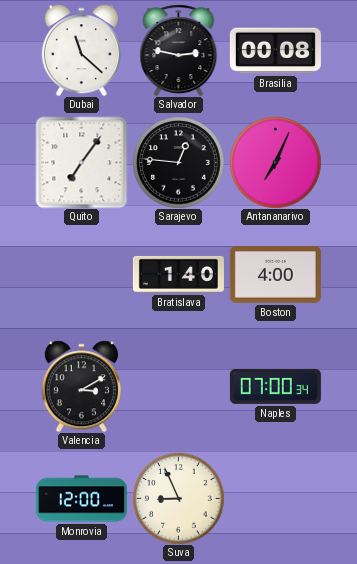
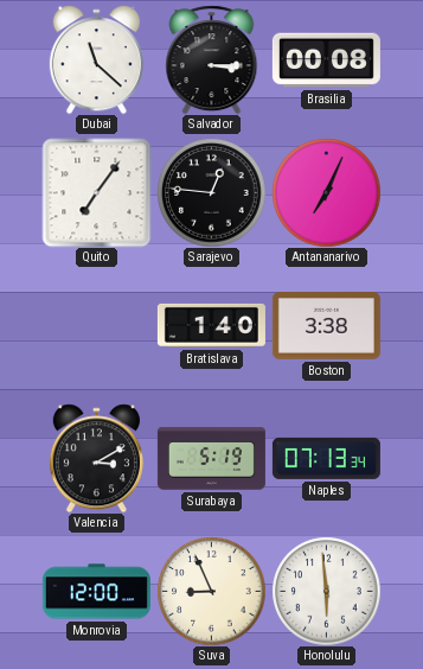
Salvador: 2:47 -> 3:15 (212, 59)
Boston: 4:00 -> 3:38 (326, 326)
Surabaya: none -> 5:19 (211, 459)
Naples: 07:00 -> 07:13 (326, 458)
Honolulu: none -> 5:59 (326, 591)
